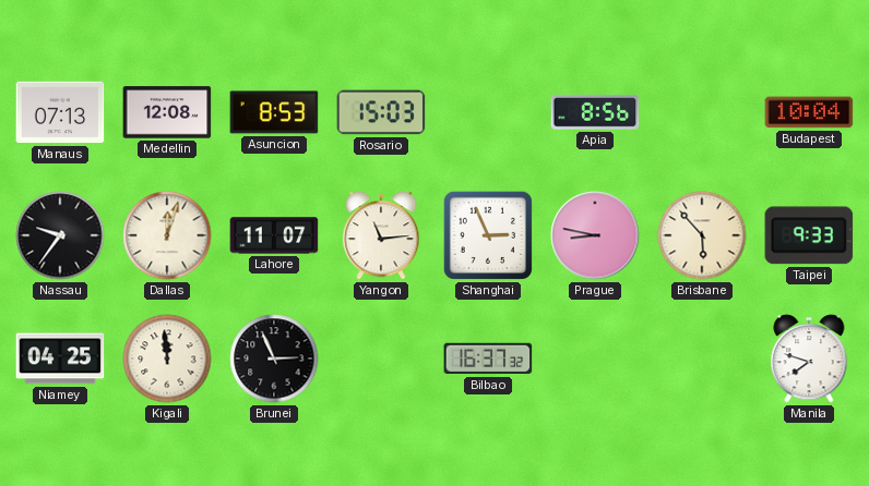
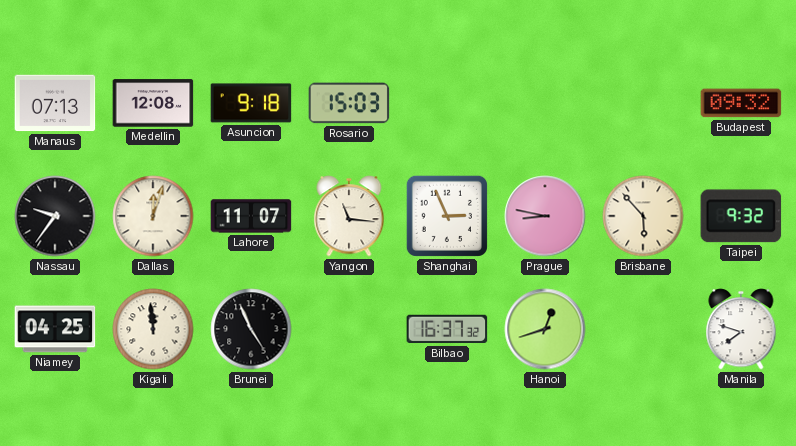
Asuncion: 8:53 -> 9:18 (251, 103)
Apia: 8:56 -> none (595, 112)
Budapest: 10:04 -> 09:32 (741, 103)
Yangon: 11:14 -> 11:16 (349, 216)
Taipei: 9:33 -> 9:32 (741, 216)
Brunei: 2:56 -> 4:56 (251, 329)
Hanoi: none -> 12:42 (545, 329)
